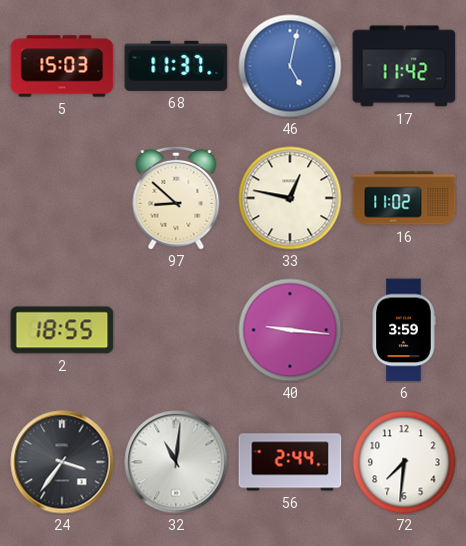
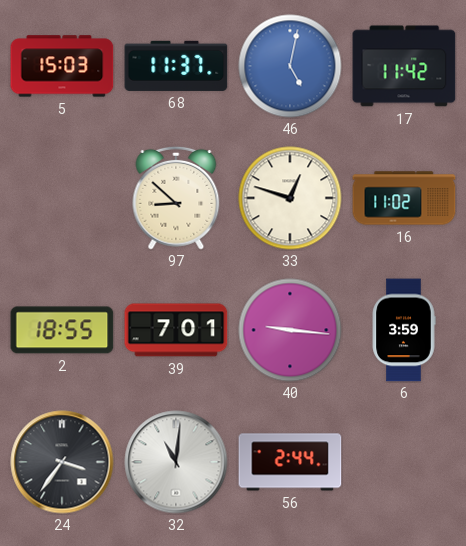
33: 12:47 -> 12:48 (290, 198)
39: none -> 7:01 (176, 330)
72: 7:31 -> none (404, 462)
